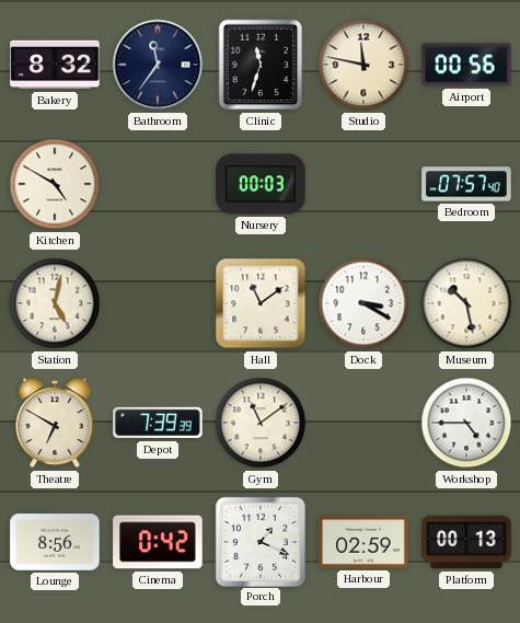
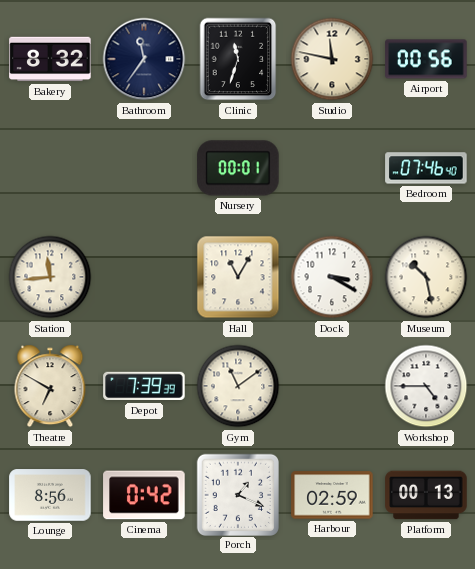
Kitchen: 4:50 -> none (55, 184)
Nursery: 00:03 -> 00:01 (238, 168)
Bedroom: 07:57 -> 07:46 (426, 168)
Station: 5:02 -> 11:44 (50, 277)
Hall: 11:09 -> 11:05 (238, 277)
